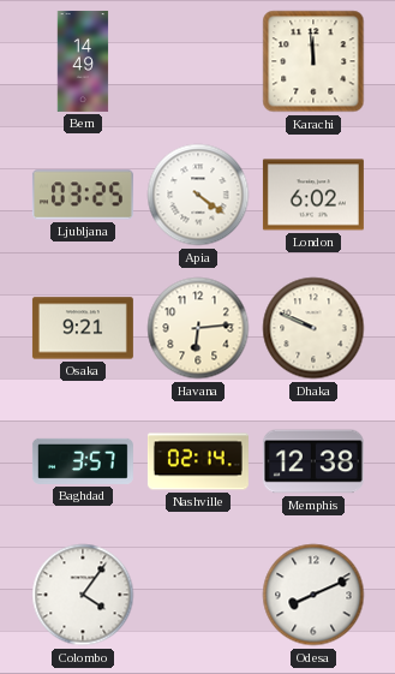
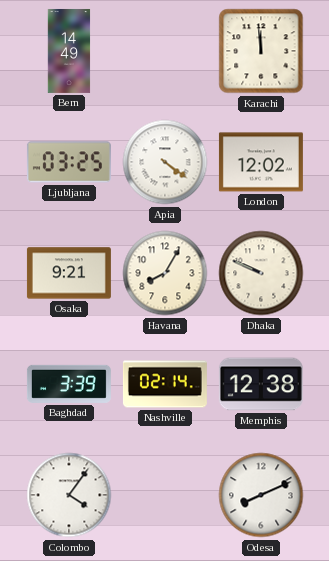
London: 6:02 -> 12:02 (261, 162)
Havana: 6:14 -> 8:05 (165, 273)
Baghdad: 3:57 -> 3:39 (69, 384)
